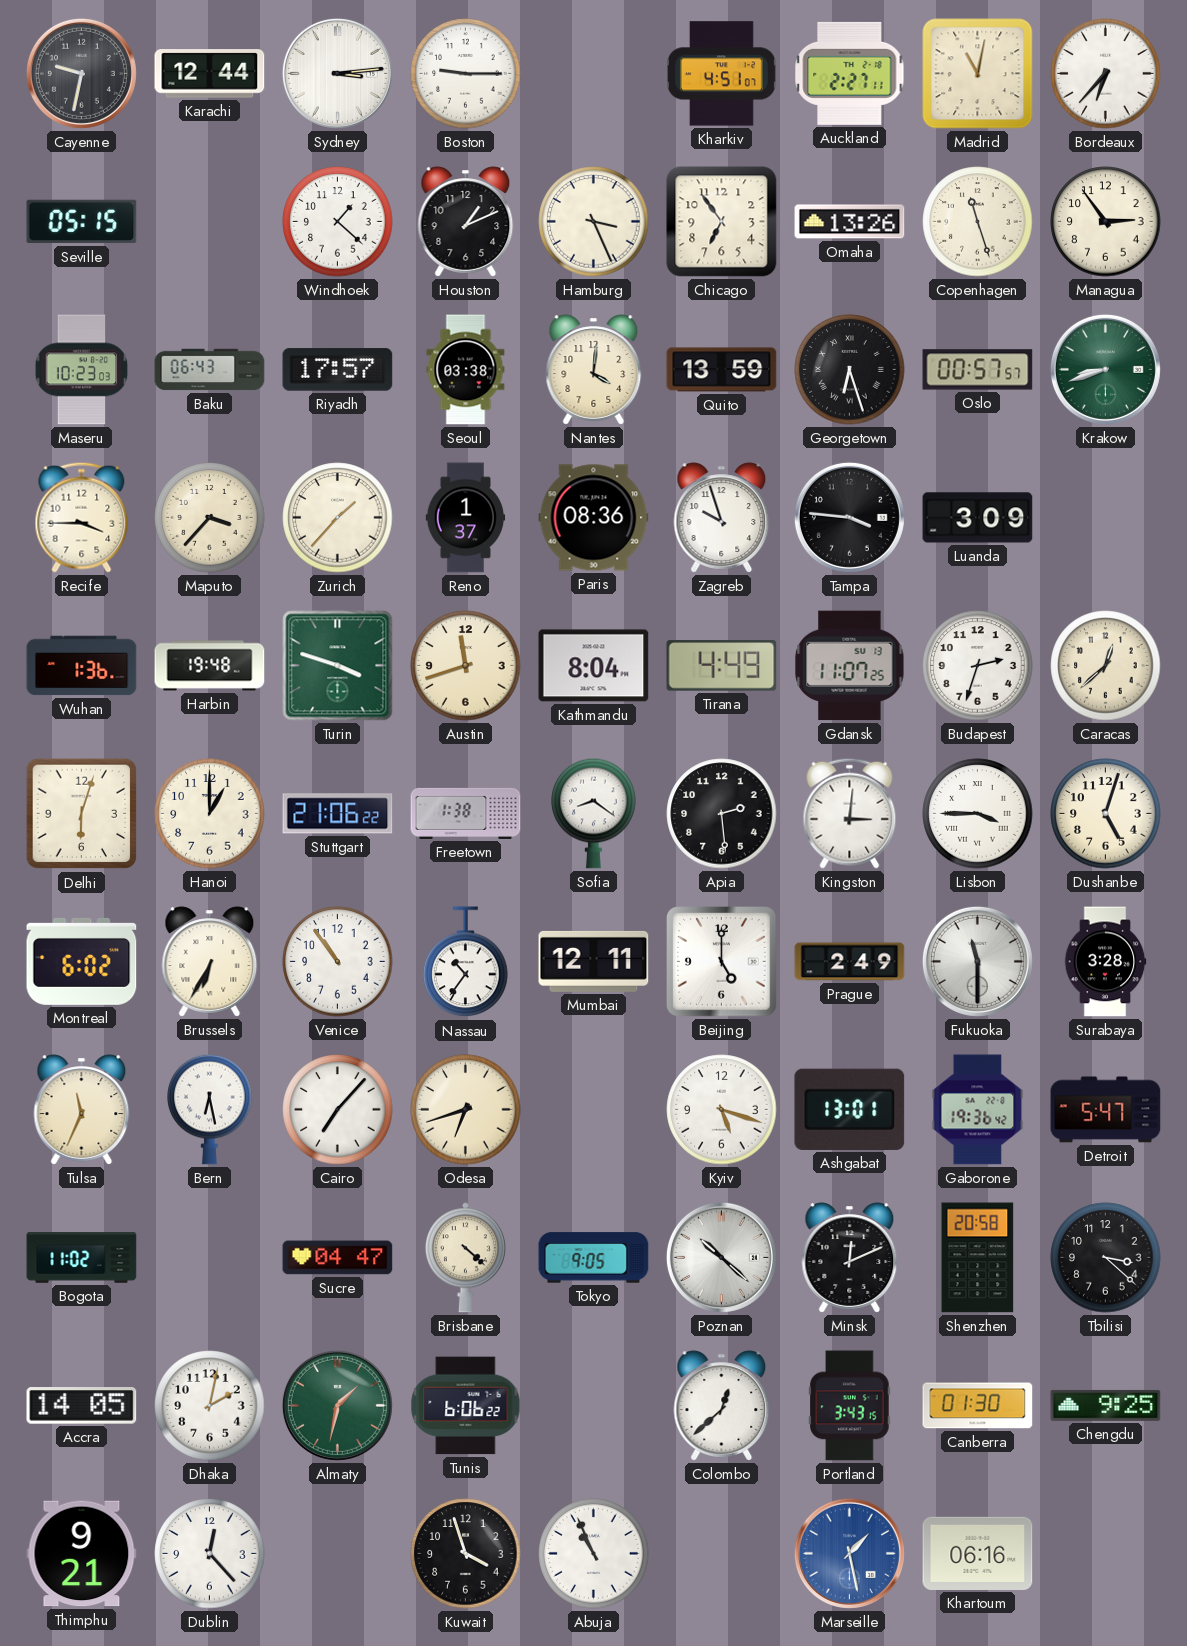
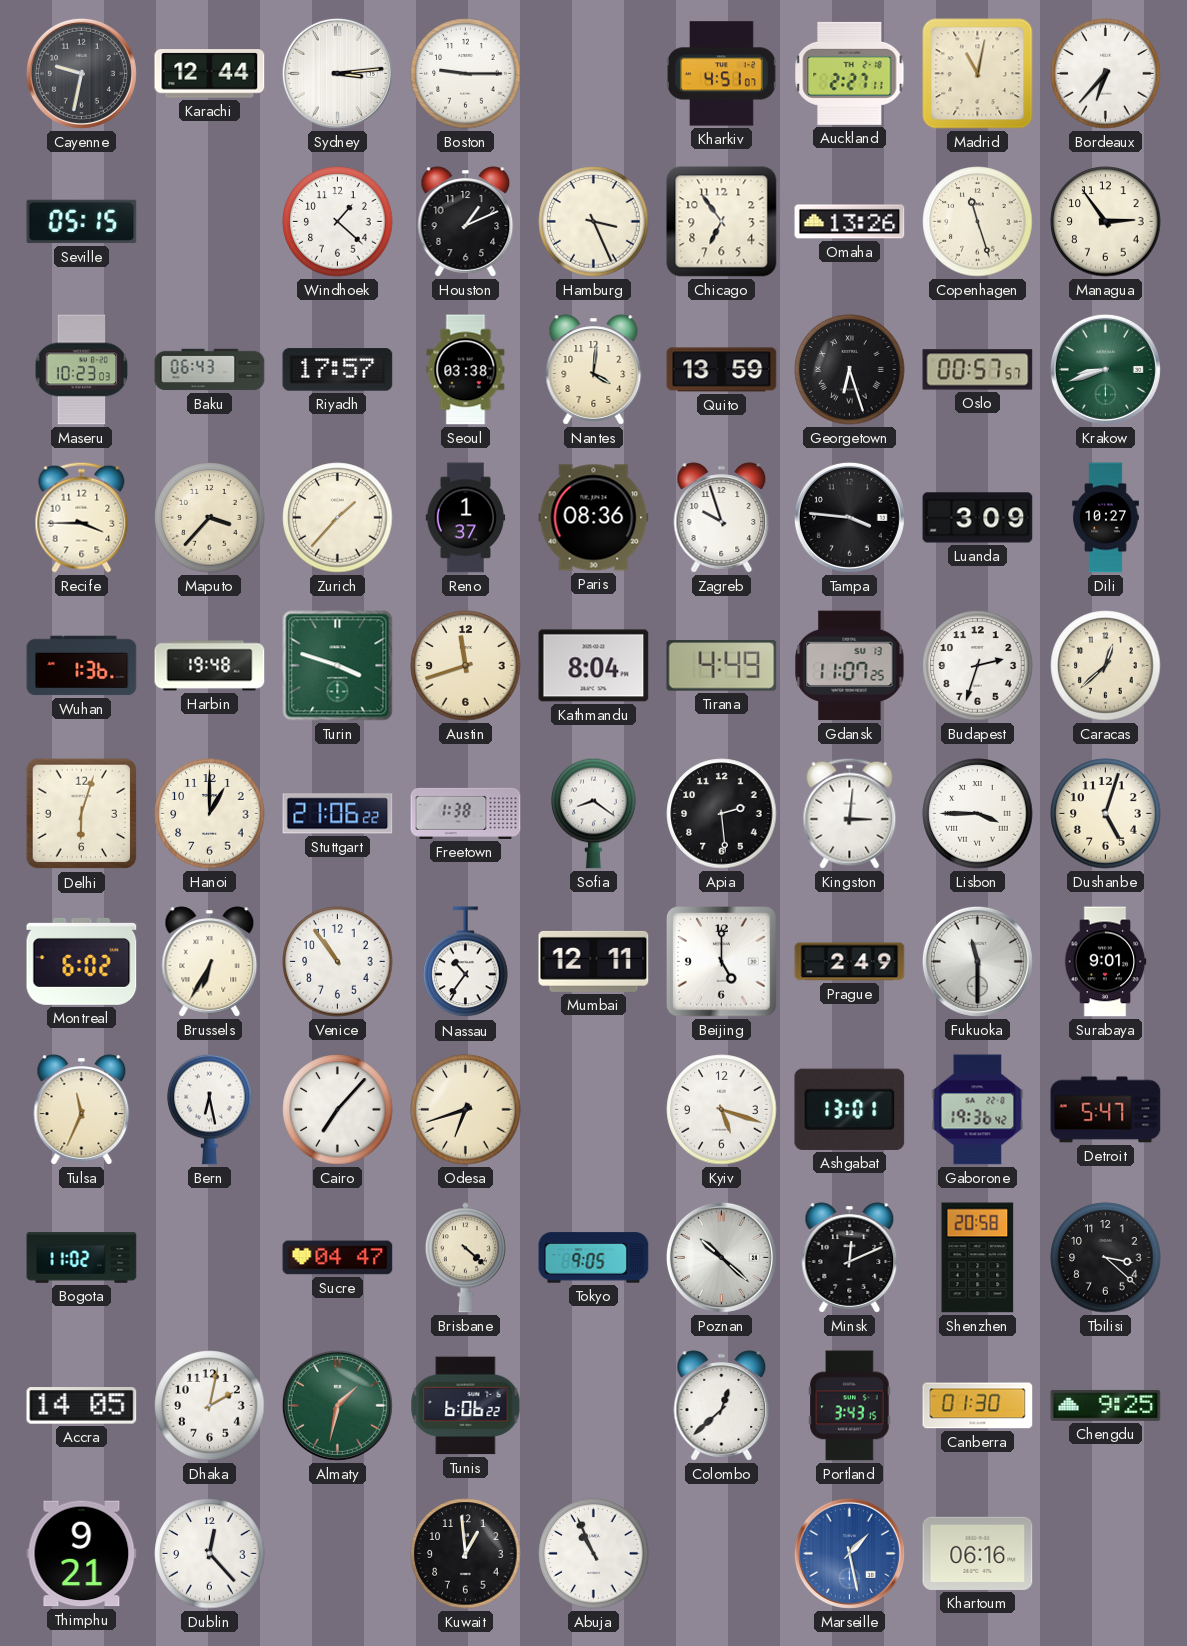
Dili: none -> 10:27 (1106, 518)
Surabaya: 3:28 -> 9:01 (1105, 962)
Kuwait: 3:57 -> 12:59 (466, 1554)
